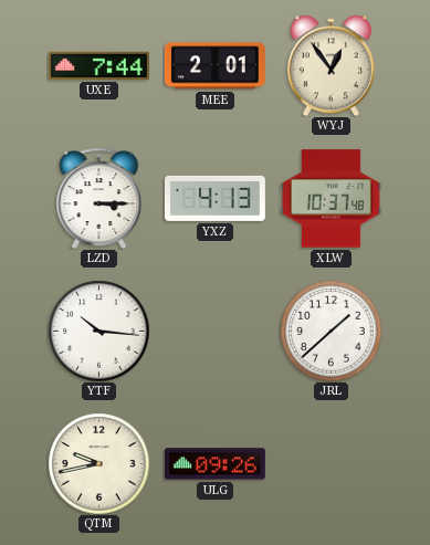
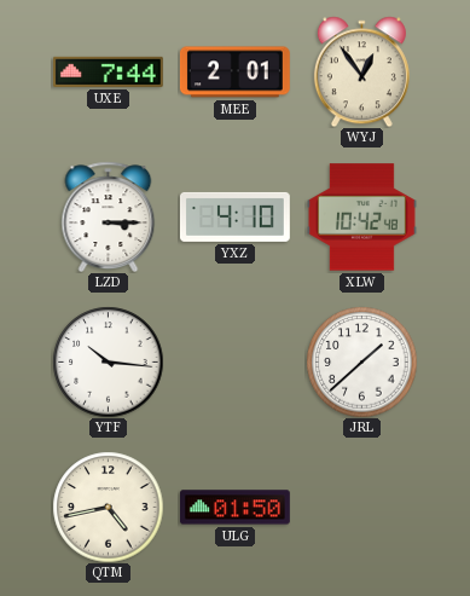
YXZ: 4:13 -> 4:10 (234, 216)
XLW: 10:37 -> 10:42 (361, 218)
QTM: 9:43 -> 4:43 (108, 507)
ULG: 09:26 -> 01:50 (234, 508)
